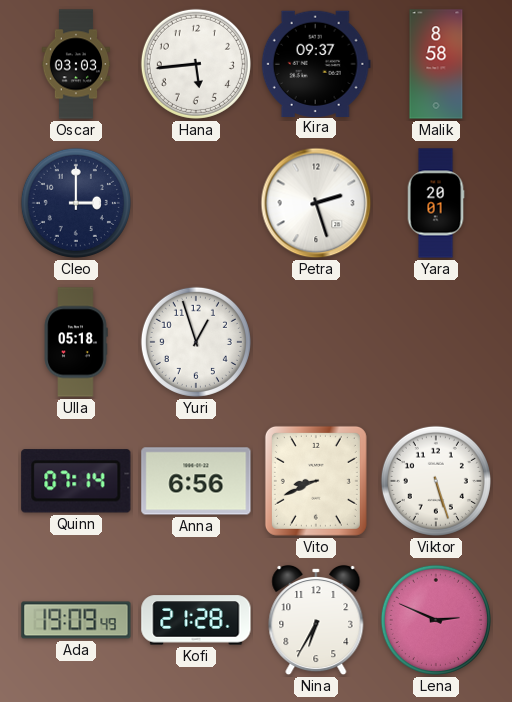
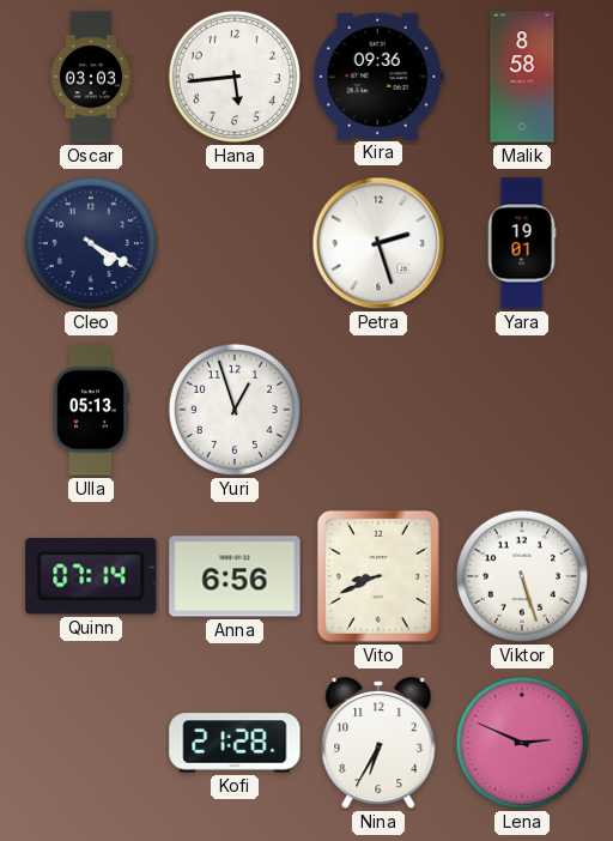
Kira: 09:37 -> 09:36 (378, 75)
Cleo: 3:00 -> 4:20 (91, 243)
Yara: 20:01 -> 19:01 (522, 243)
Ulla: 05:18 -> 05:13 (91, 410)
Ada: 19:09 -> none (76, 620)
